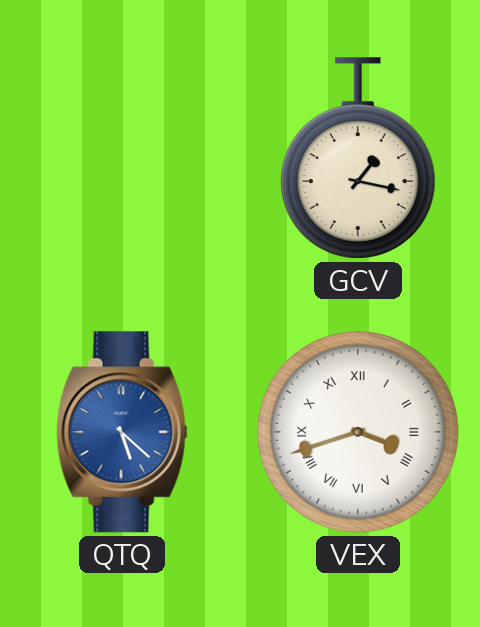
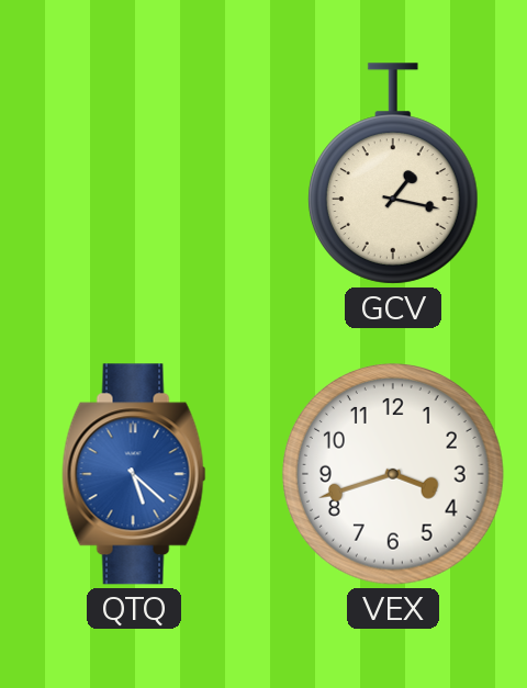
VEX numerals: Roman -> Arabic (393, 474)
